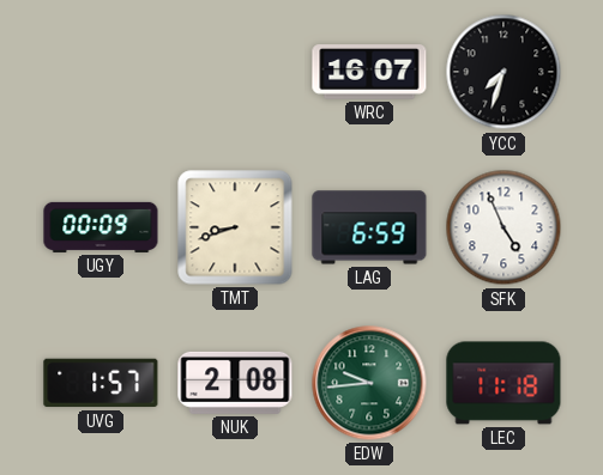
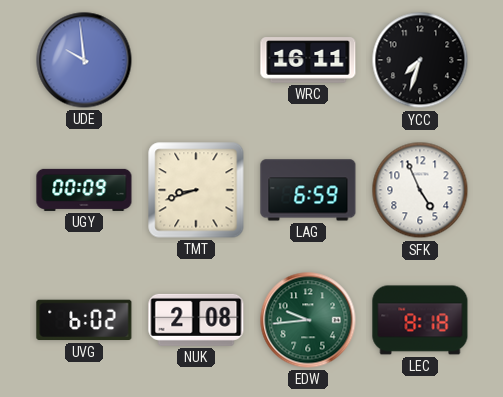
UDE: none -> 9:59 (84, 60)
WRC: 16:07 -> 16:11 (308, 60)
UVG: 1:57 -> 6:02 (84, 320)
LEC: 11:18 -> 8:18 (420, 320)
